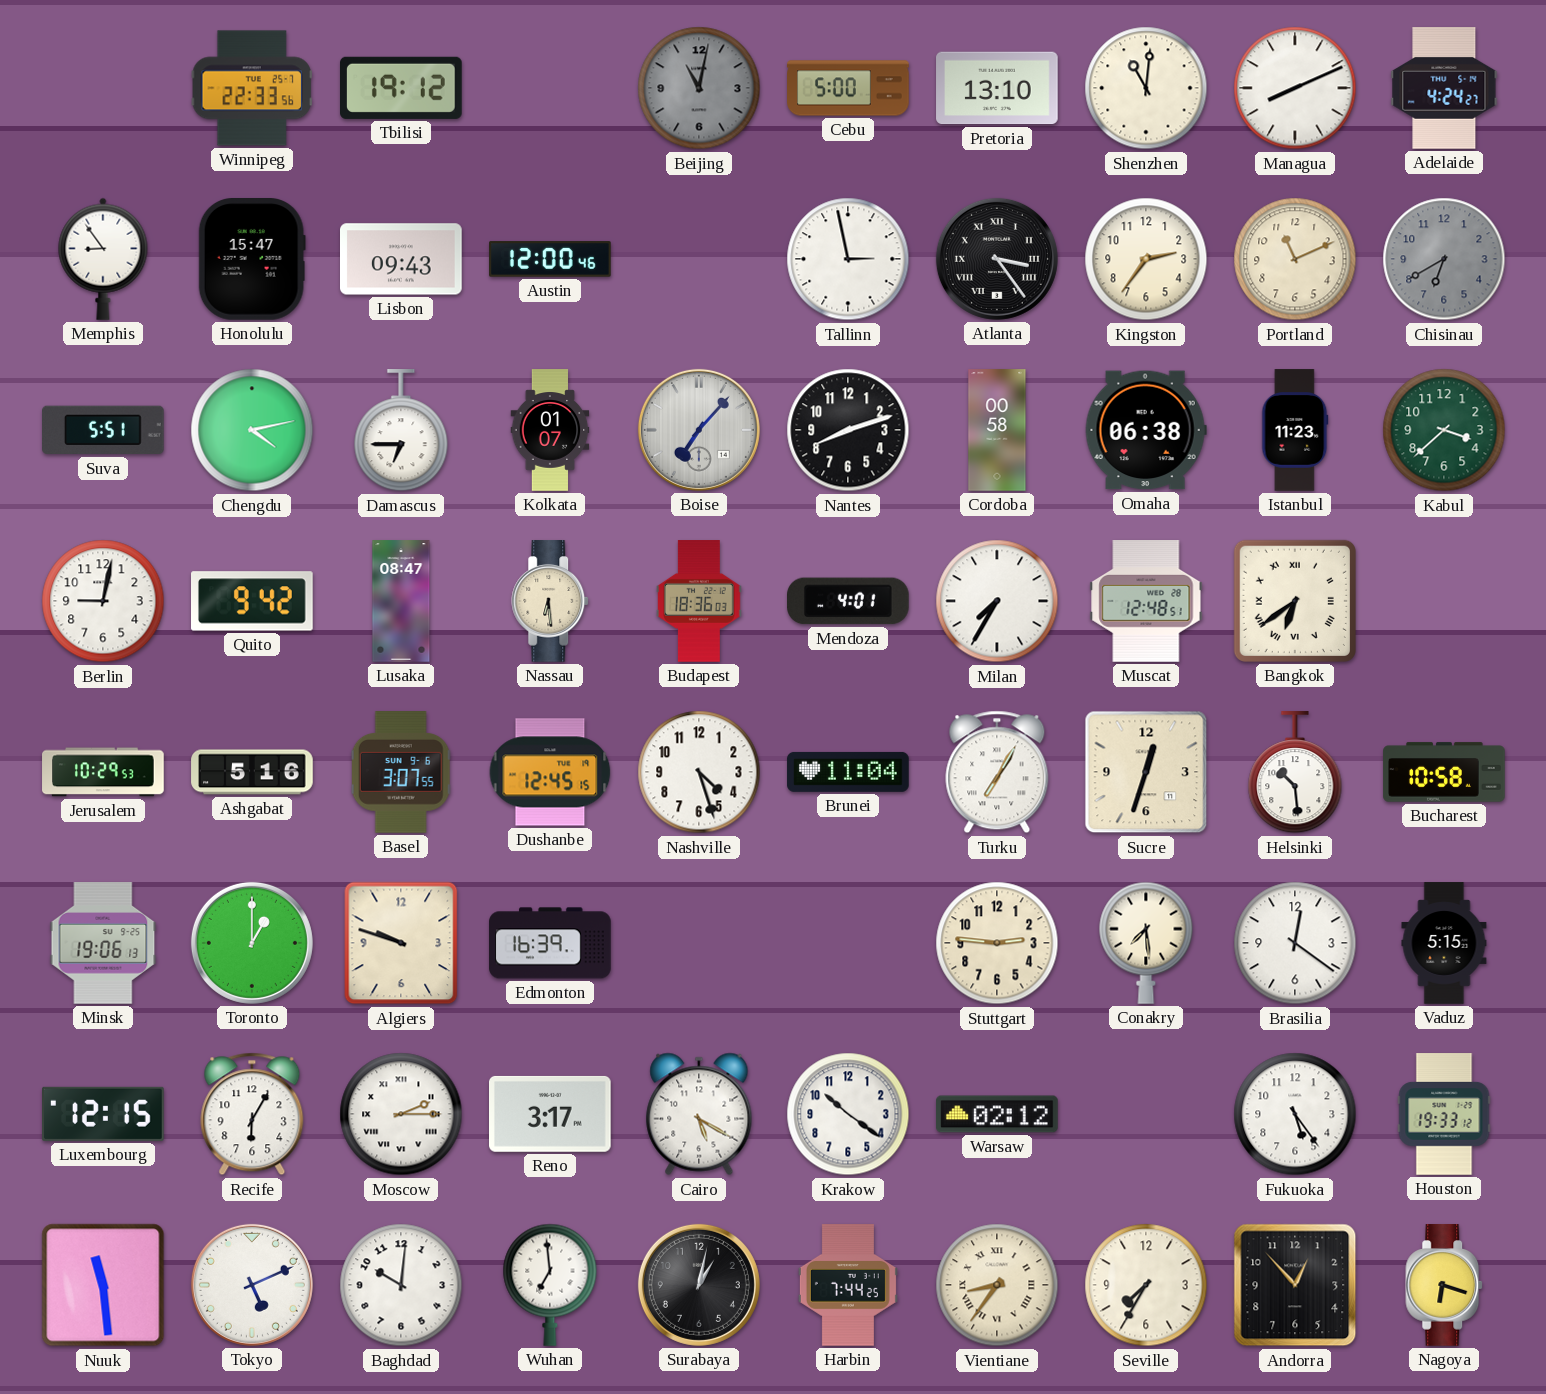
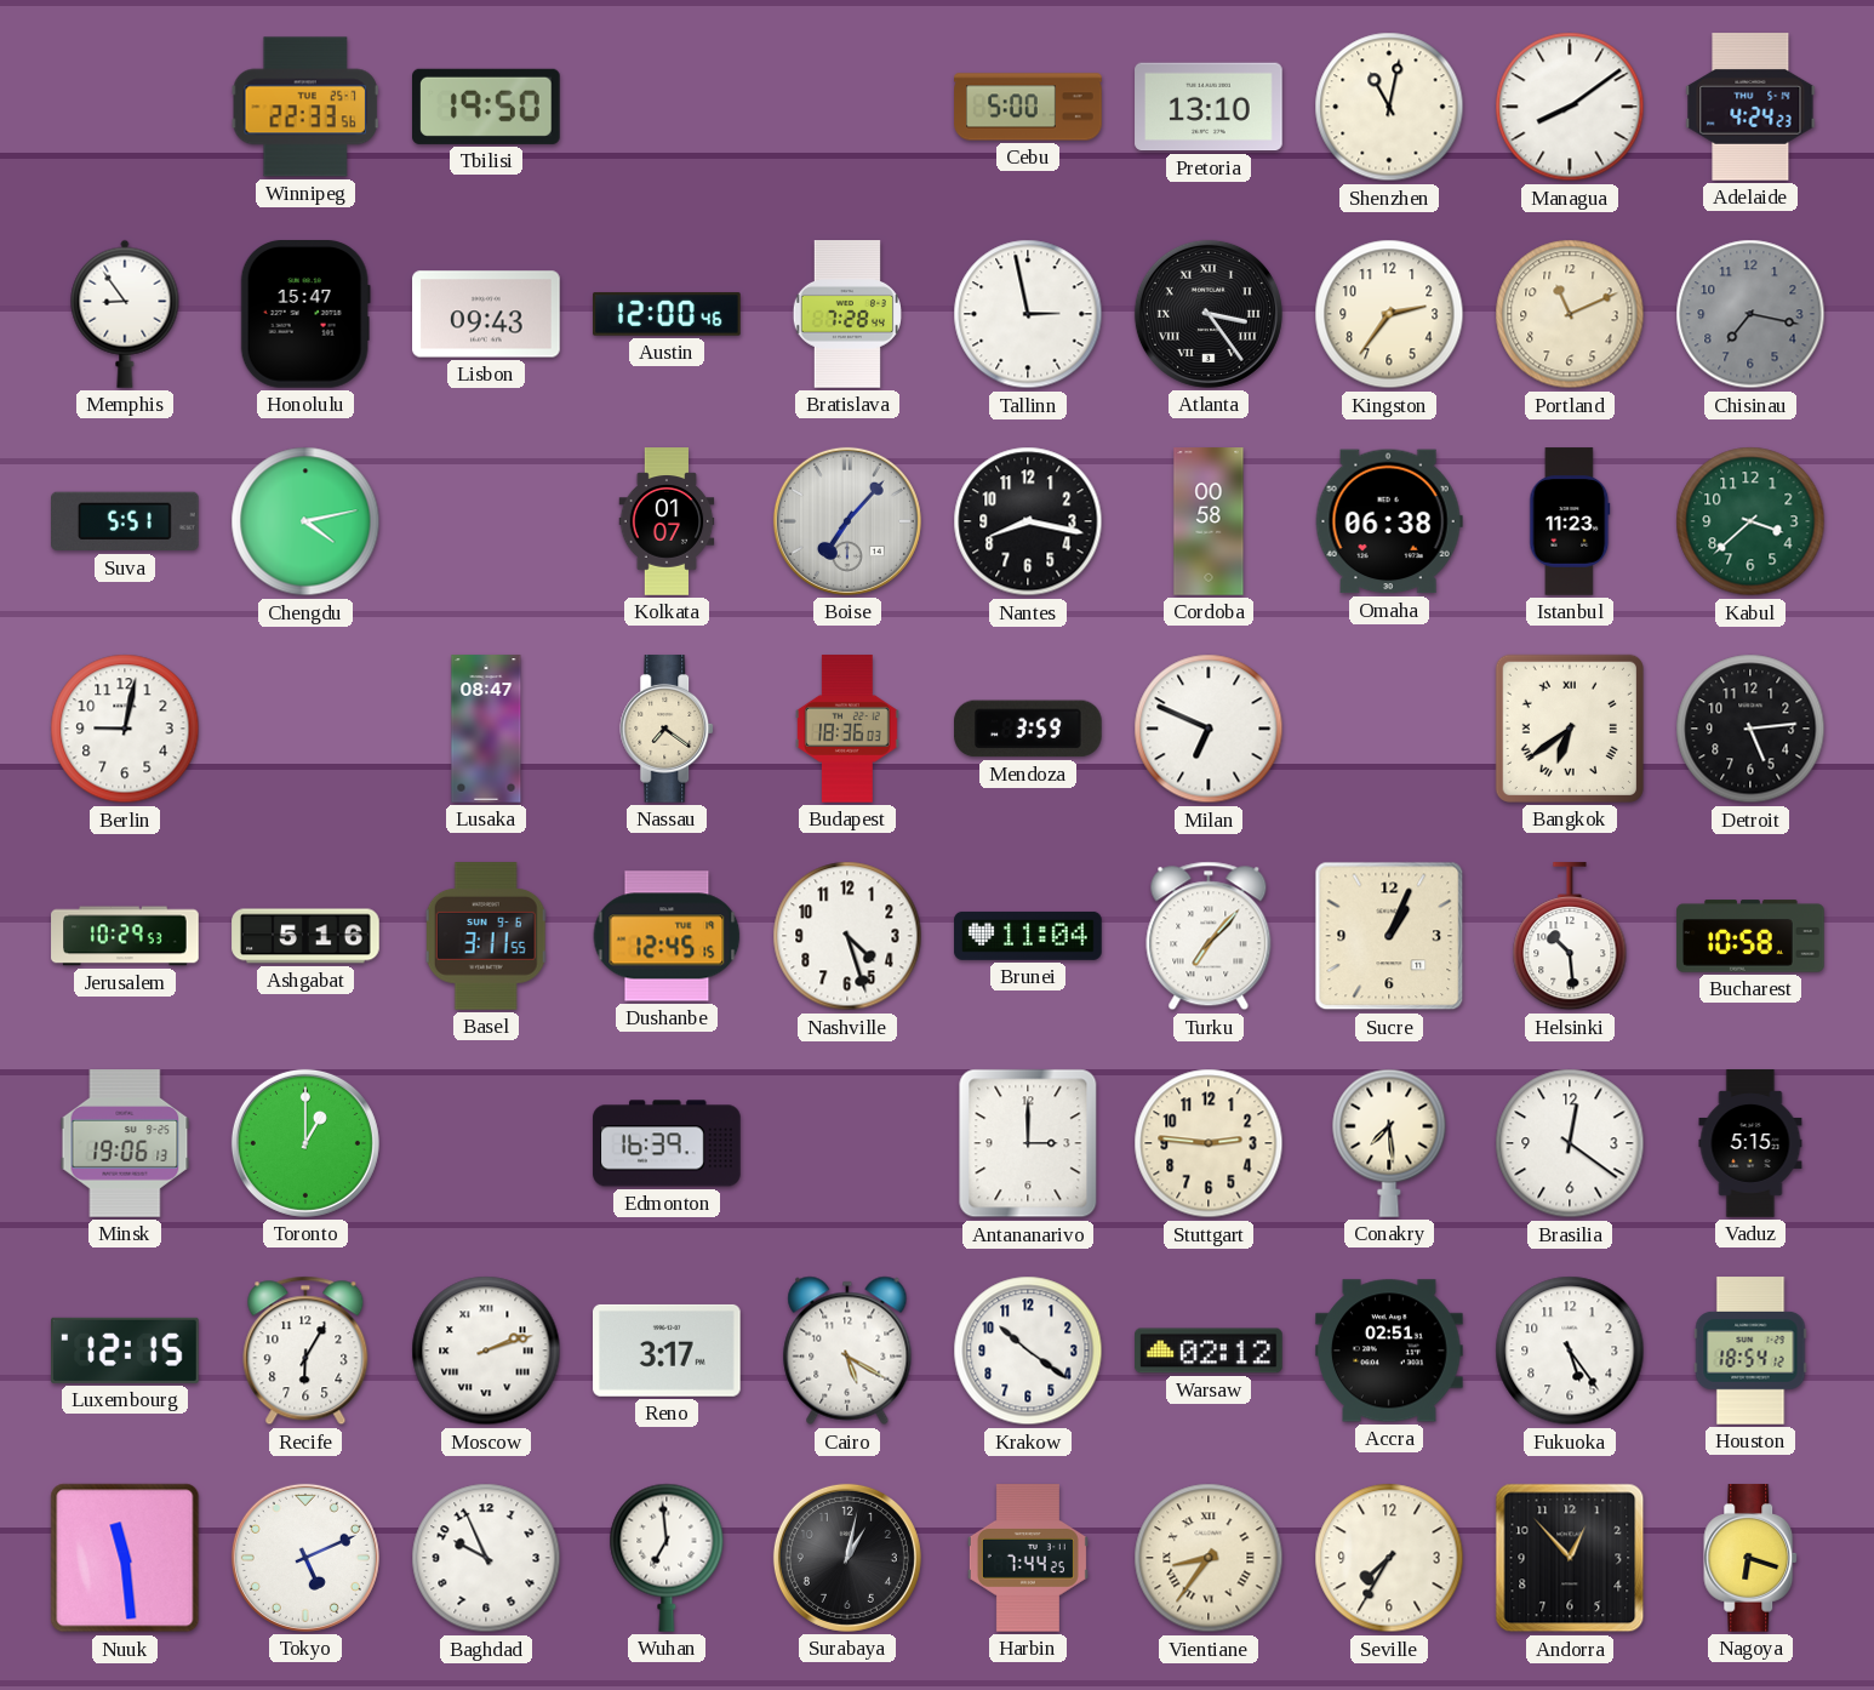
Tbilisi: 19:12 -> 19:50 (487, 107)
Beijing: 11:02 -> none (699, 88)
Shenzhen: 11:01 -> 11:02 (1389, 107)
Managua: 8:11 -> 8:09 (1570, 107)
Adelaide: 4:24:27 -> 4:24:23 (1750, 107)
Bratislava: none -> 7:28 (847, 314)
Chisinau: 6:40 -> 7:17 (1750, 314)
Damascus: 6:45 -> none (401, 431)
Nantes: 8:12 -> 8:17 (1028, 521)
Quito: 9:42 -> none (253, 601)
Nassau: 6:29 -> 7:21 (668, 729)
Mendoza: 4:01 -> 3:59 (1029, 729)
Milan: 7:35 -> 6:49 (1209, 729)
Muscat: 12:48 -> none (1146, 602)
Detroit: none -> 5:14 (1750, 729)
Basel: 3:07 -> 3:11 (486, 936)
Turku: 7:05 -> 7:07 (1209, 936)
Sucre: 12:33 -> 1:04 (1389, 936)
Algiers: 9:48 -> none (401, 943)
Antananarivo: none -> 3:00 (1028, 1143)
Moscow: 2:15 -> 2:12 (486, 1351)
Accra: none -> 02:51 (1390, 1351)
Houston: 19:33 -> 18:54 (1750, 1351)
Baghdad: 10:01 -> 9:56 (486, 1558)
